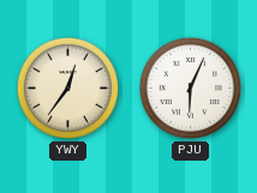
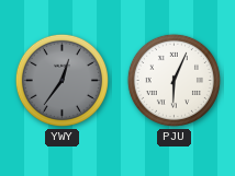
YWY dial: cream -> grey (61, 80)
